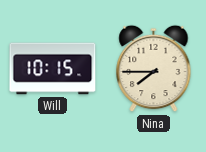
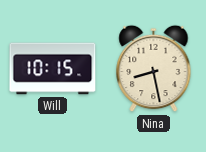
Nina: 7:45 -> 8:28 (154, 69)
